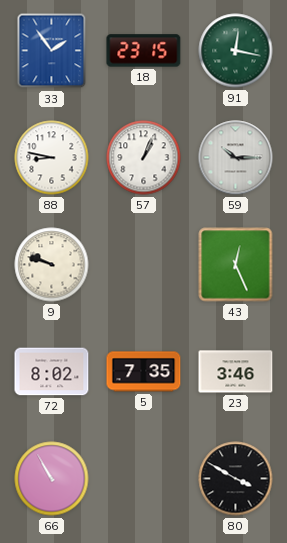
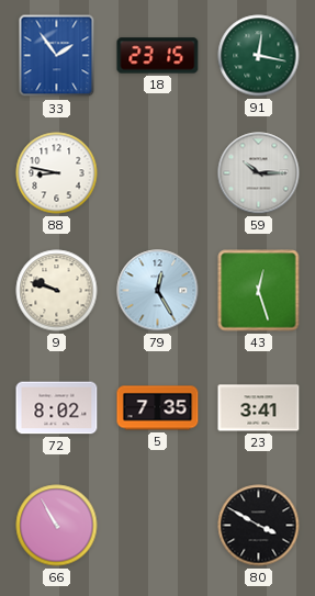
57: 1:04 -> none (144, 158)
79: none -> 12:25 (158, 291)
43: 12:26 -> 12:27 (259, 291)
23: 3:46 -> 3:41 (259, 408)
